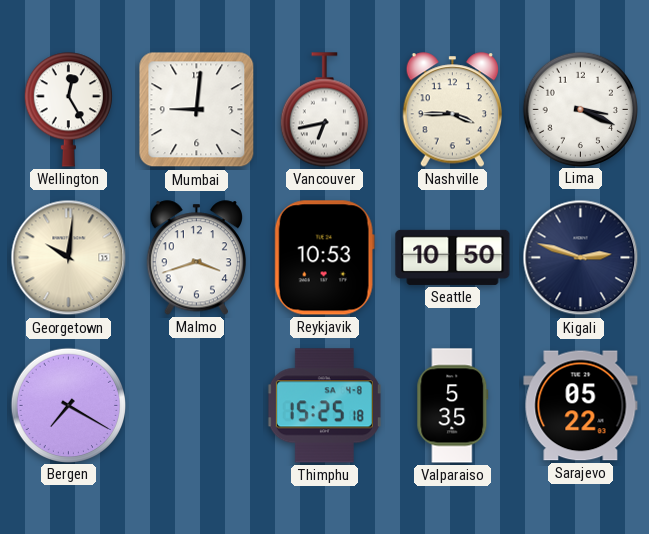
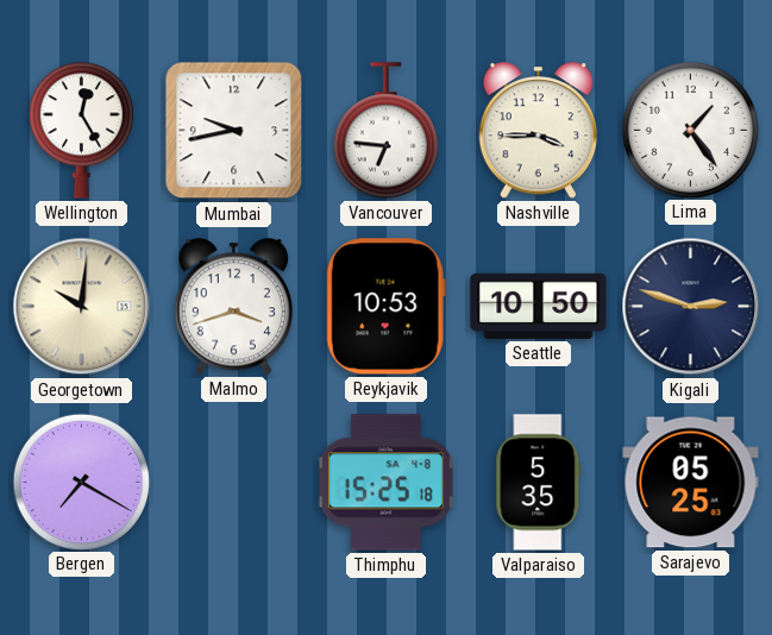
Mumbai: 9:01 -> 9:43 (234, 131)
Vancouver: 6:43 -> 6:46 (385, 131)
Lima: 3:19 -> 1:24 (690, 130)
Sarajevo: 05:22 -> 05:25 (691, 483)
